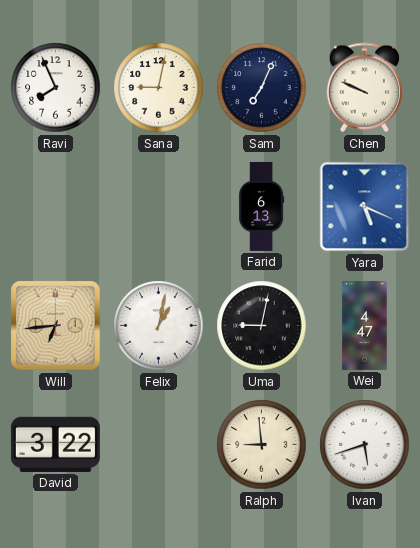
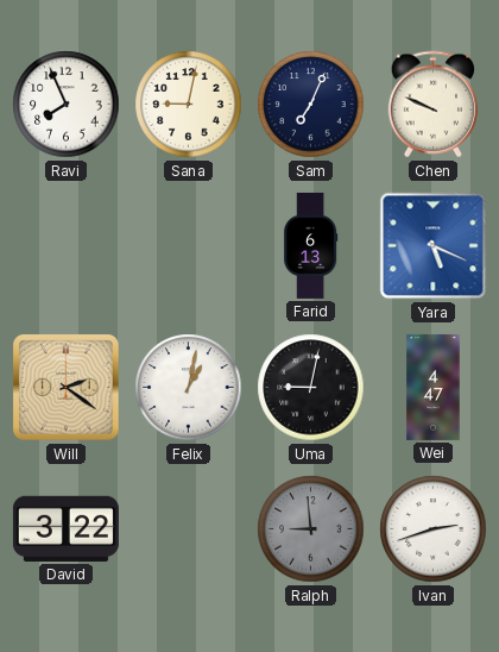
Will: 6:44 -> 2:21 (67, 388)
Ralph dial: cream -> grey (311, 529)
Ivan: 5:42 -> 2:42 (434, 529)
